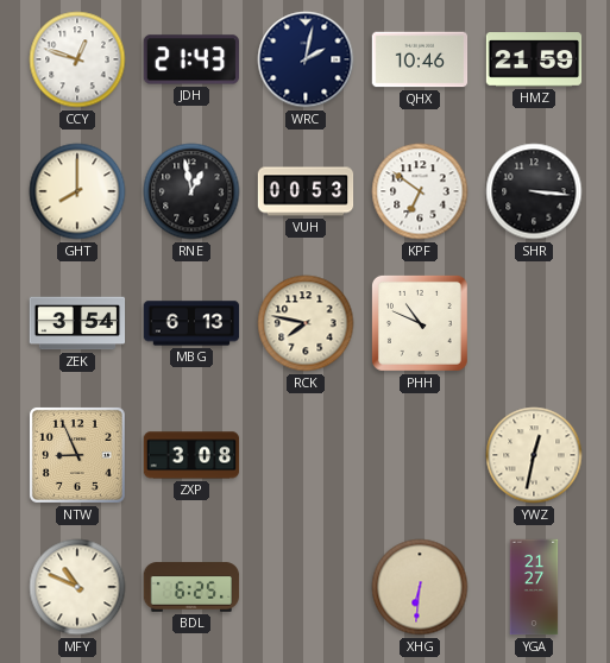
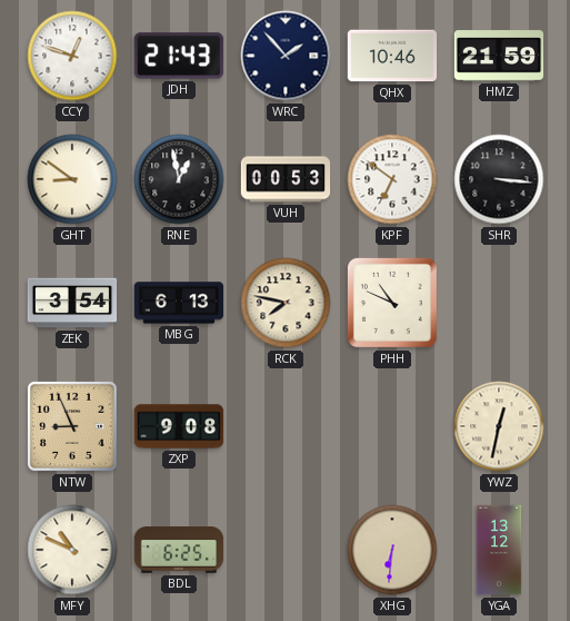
WRC: 2:02 -> 1:53 (286, 56)
GHT: 8:00 -> 8:51 (72, 179)
ZXP: 3:08 -> 9:08 (179, 426)
YGA: 21:27 -> 13:12 (499, 550)
